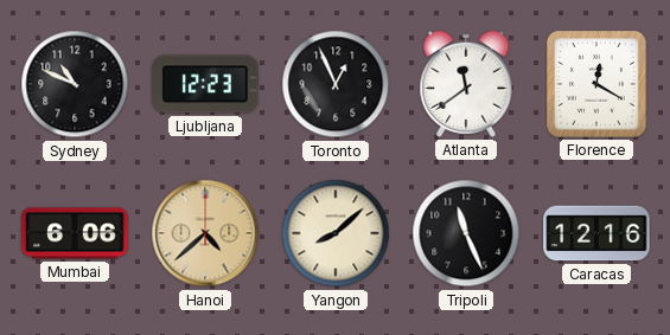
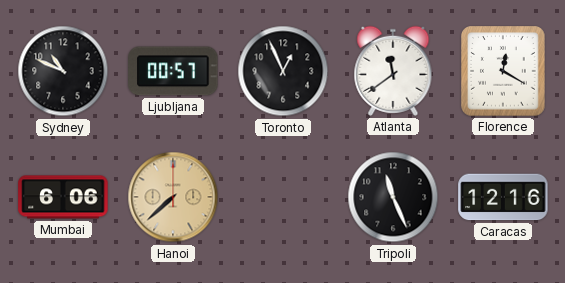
Ljubljana: 12:23 -> 00:57 (173, 71)
Hanoi: 4:38 -> 7:38 (173, 197)
Yangon: 8:08 -> none (336, 233)
